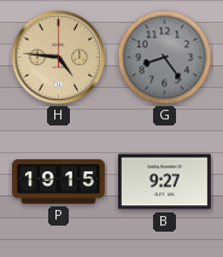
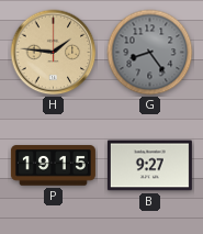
H: 4:46 -> 1:46 (54, 53)
